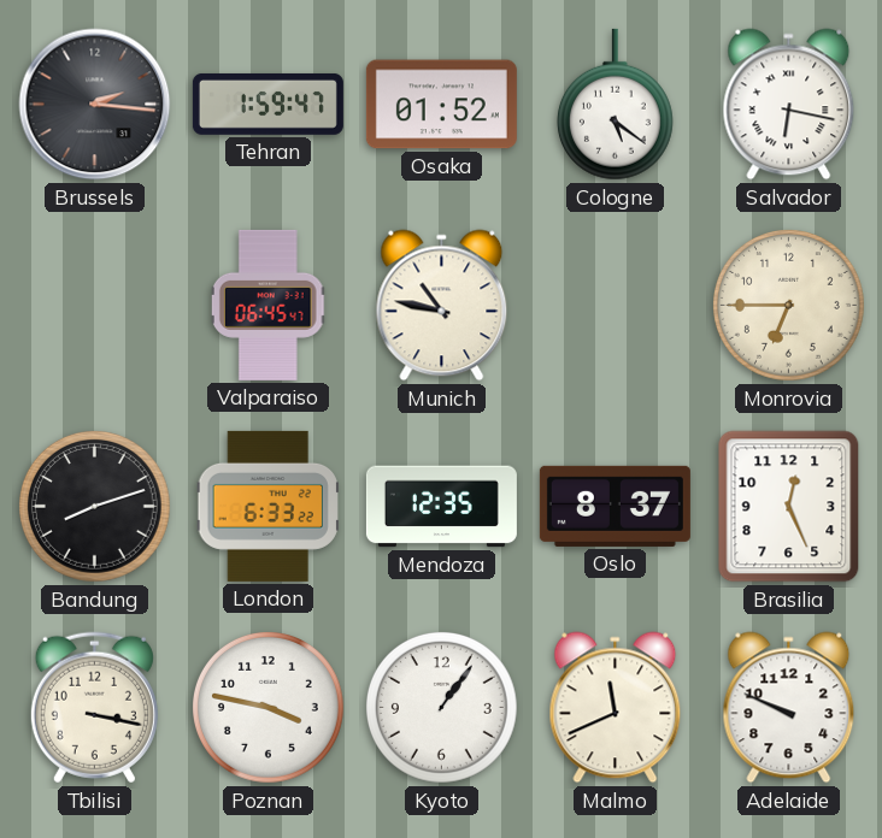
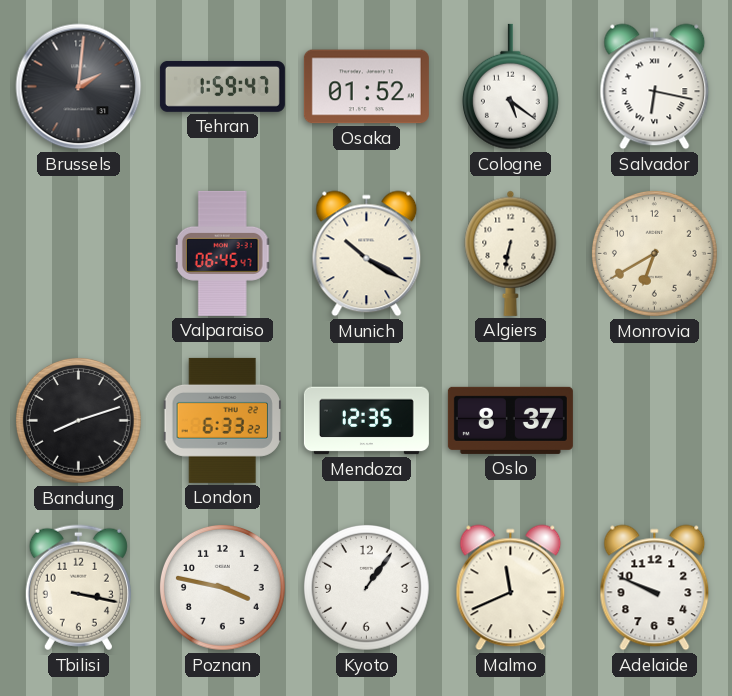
Brussels: 2:16 -> 2:01 (79, 87)
Munich: 10:47 -> 10:20 (367, 254)
Algiers: none -> 6:32 (511, 253)
Monrovia: 6:45 -> 6:40 (655, 254)
Brasilia: 12:26 -> none (789, 507)
